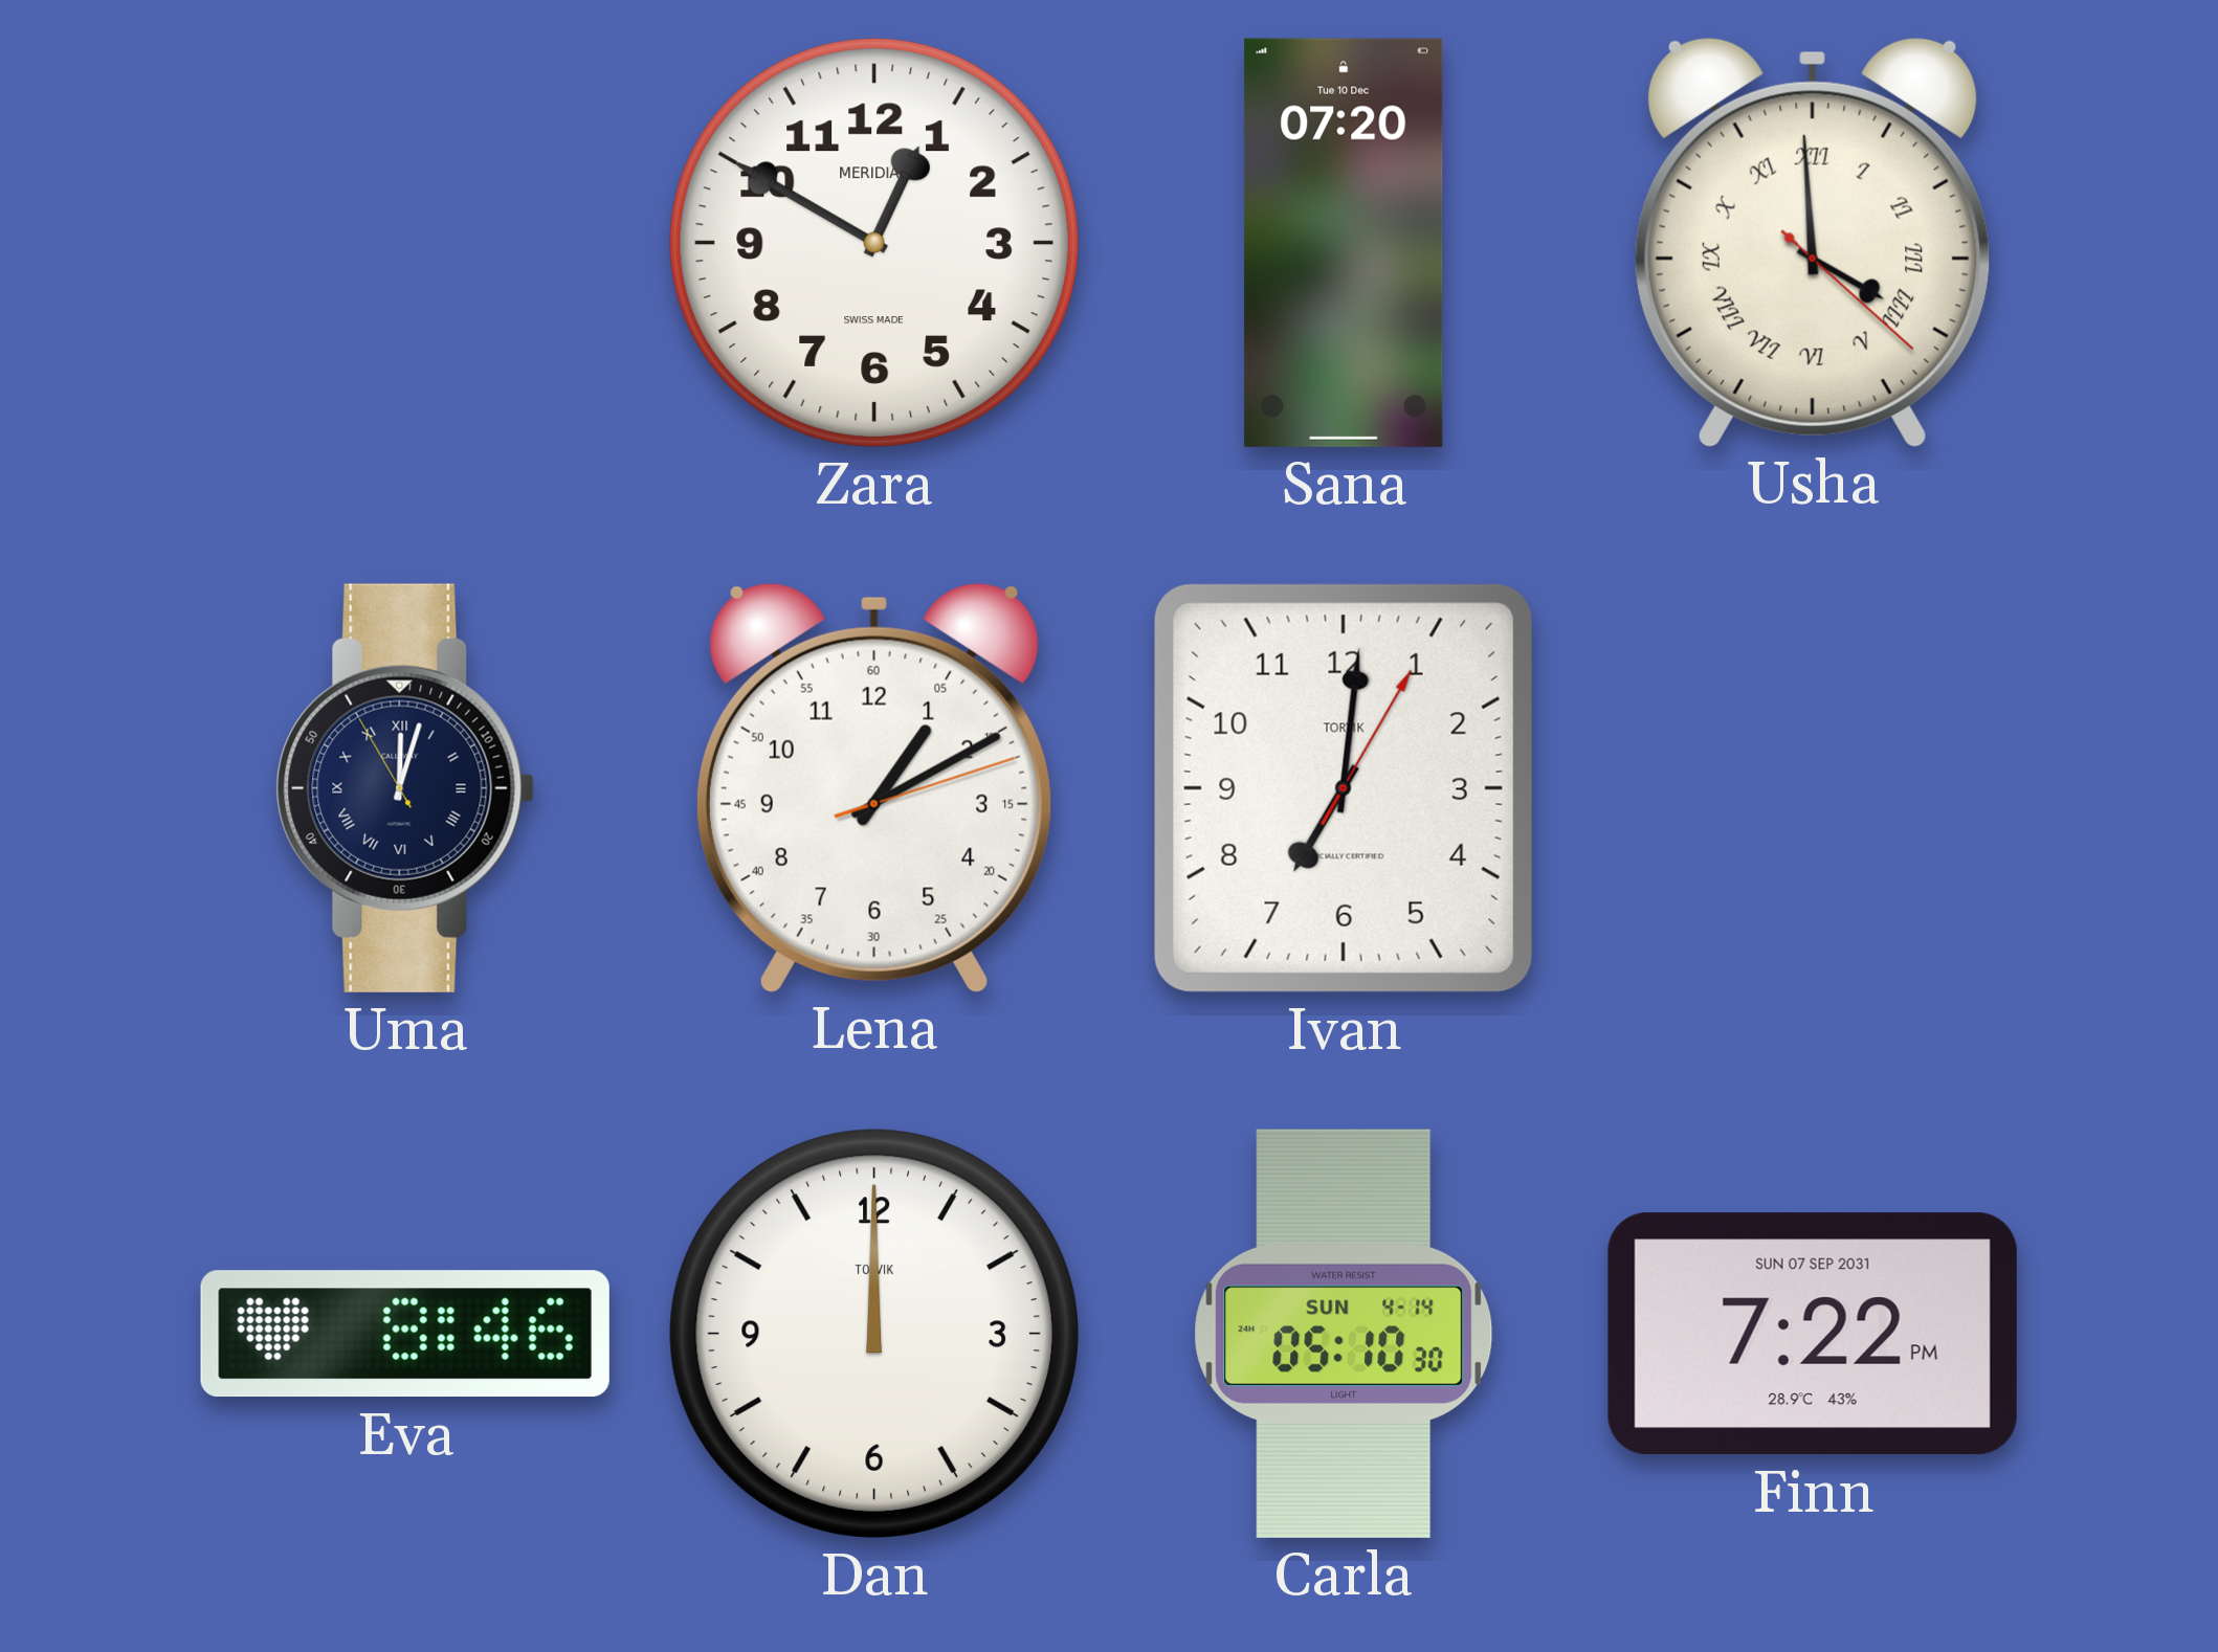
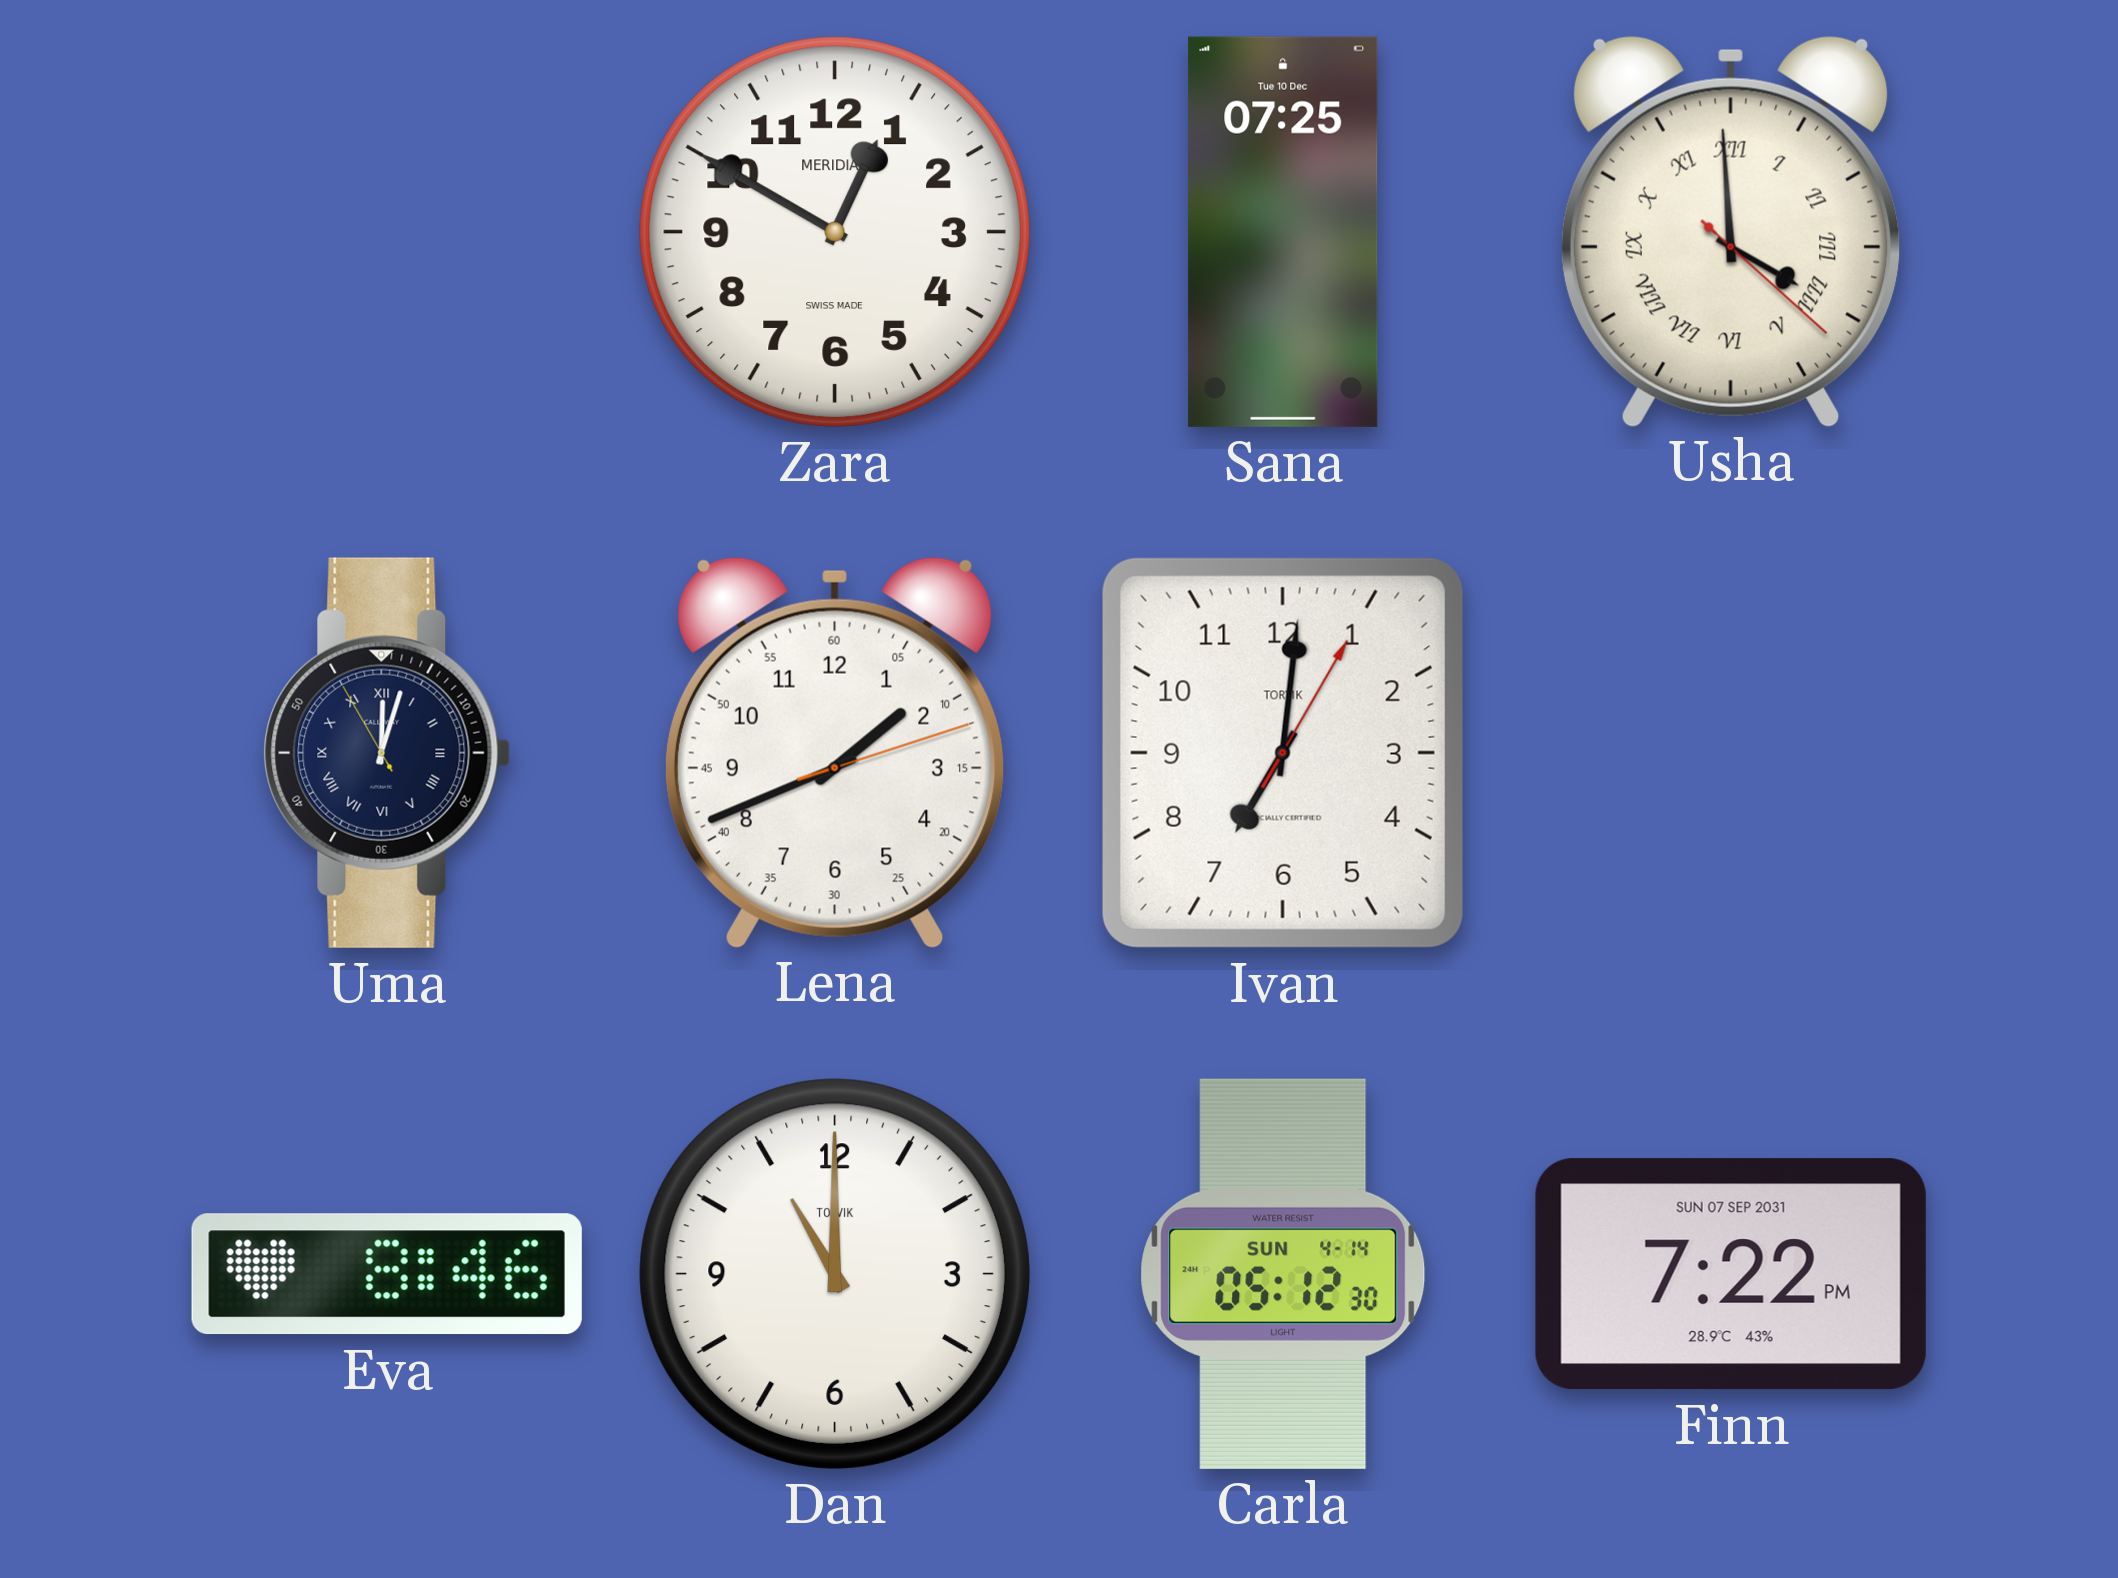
Sana: 07:20 -> 07:25 (1283, 232)
Lena: 1:10 -> 1:41 (835, 753)
Dan: 12:00 -> 11:00 (835, 1274)
Carla: 05:10 -> 05:12 (1283, 1274)
